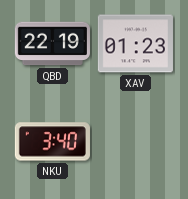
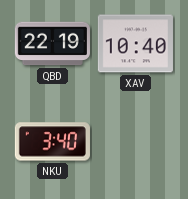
XAV: 01:23 -> 10:40 (135, 44)
